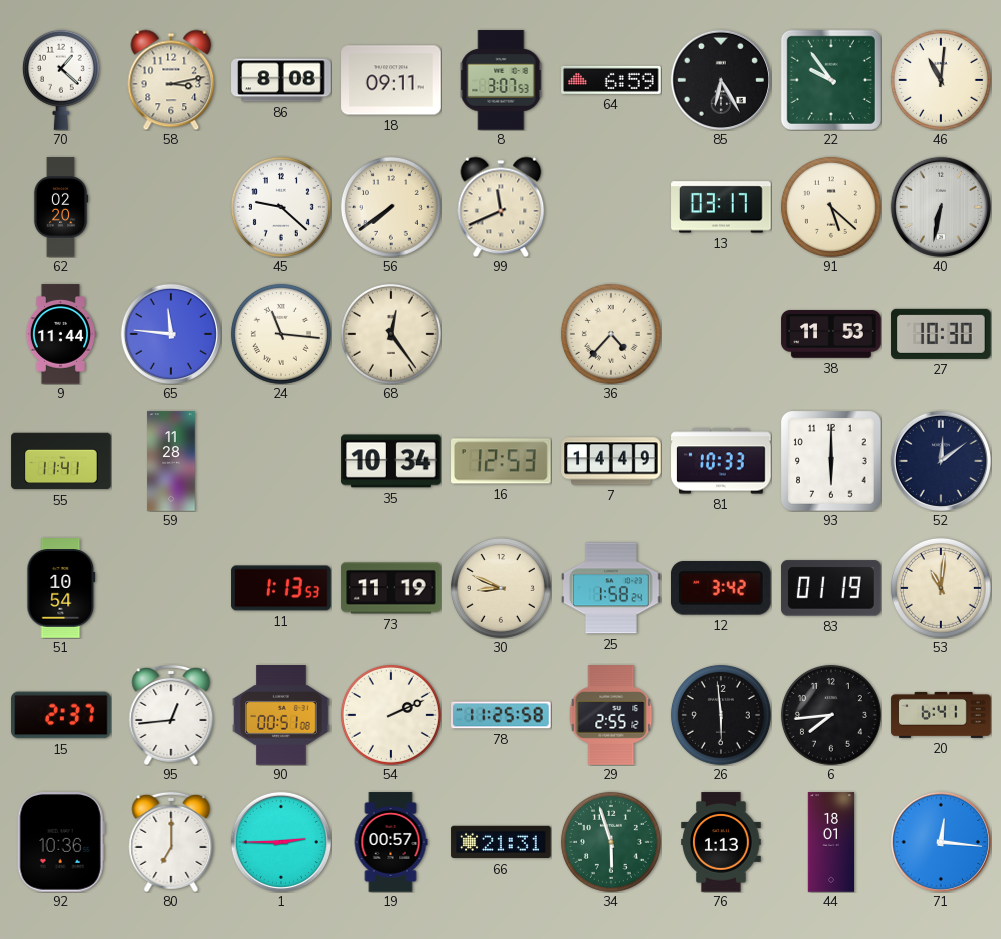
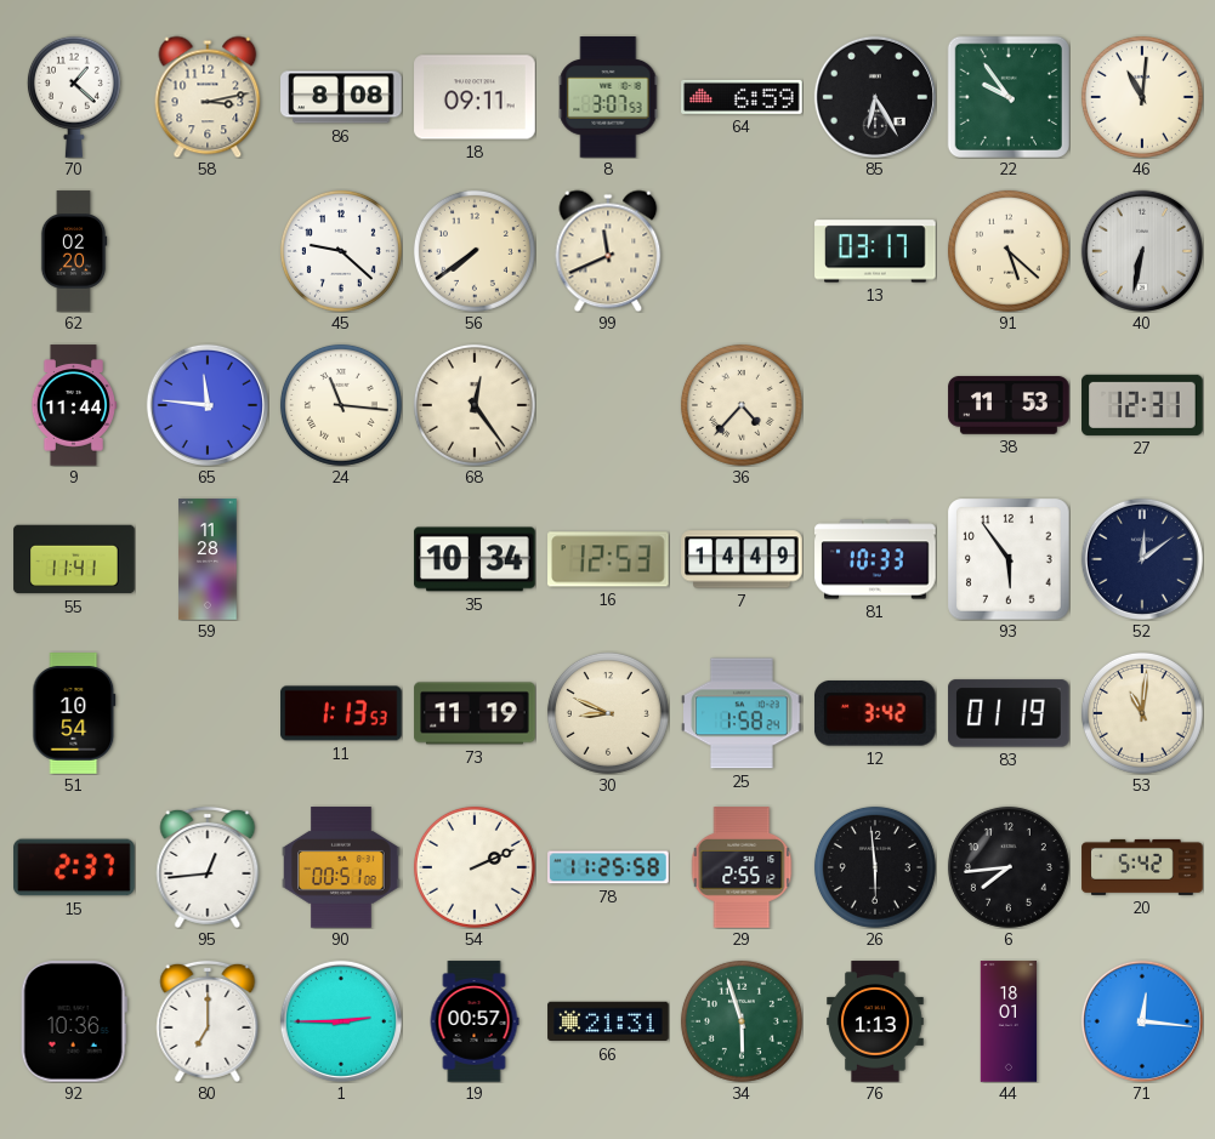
27: 10:30 -> 12:31 (1142, 405)
93: 6:00 -> 5:54 (1009, 559)
20: 6:41 -> 5:42 (1142, 867)
